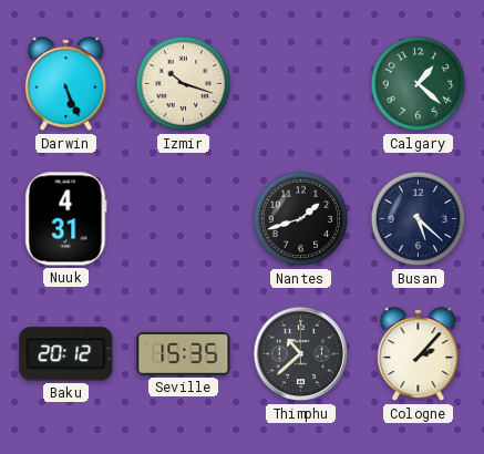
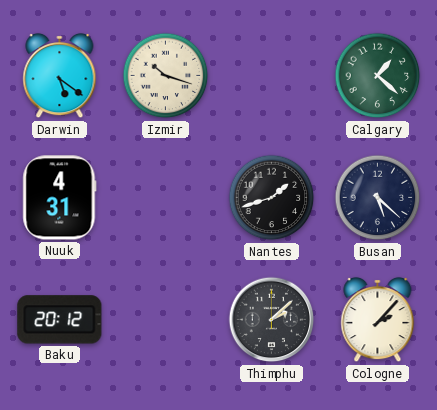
Darwin: 5:26 -> 5:21 (60, 76)
Seville: 15:35 -> none (184, 353)
Thimphu: 10:38 -> 2:08 (272, 320)
